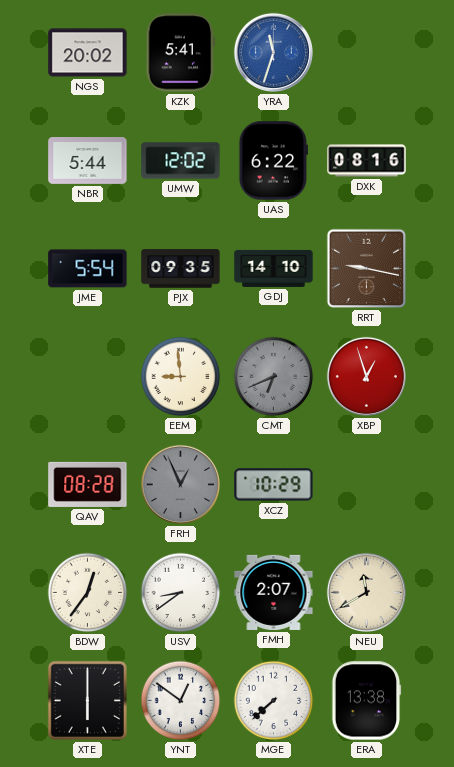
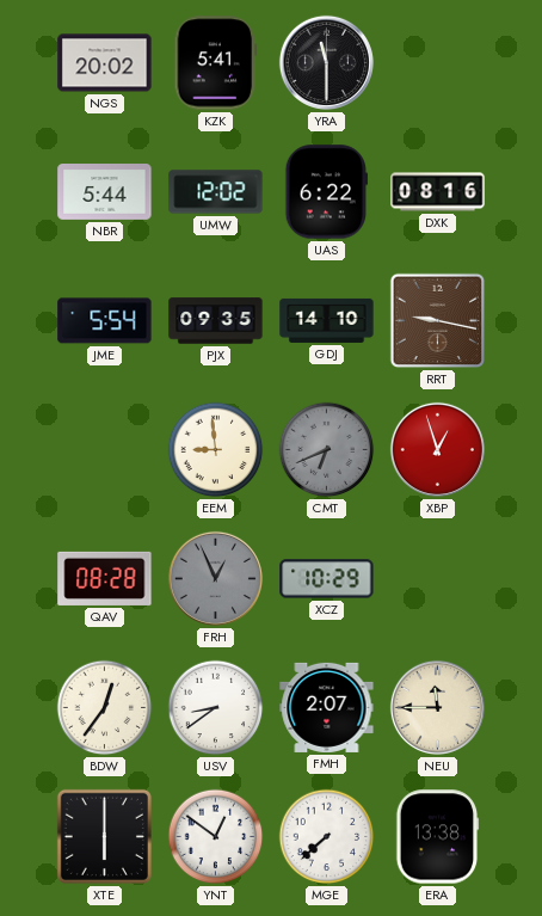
YRA: 11:33 -> 11:30 (326, 62)
YRA dial: blue -> black (326, 62)
NEU: 11:40 -> 11:45 (437, 707)
